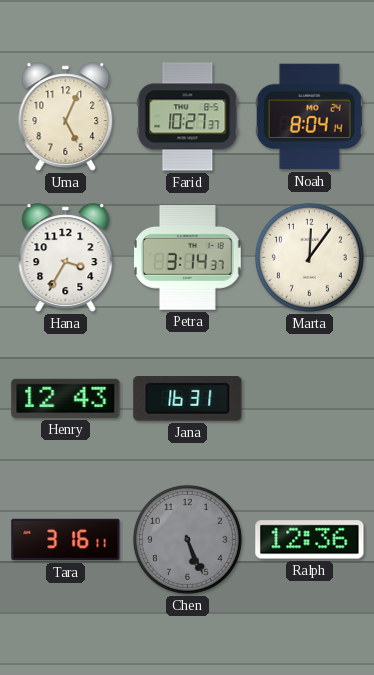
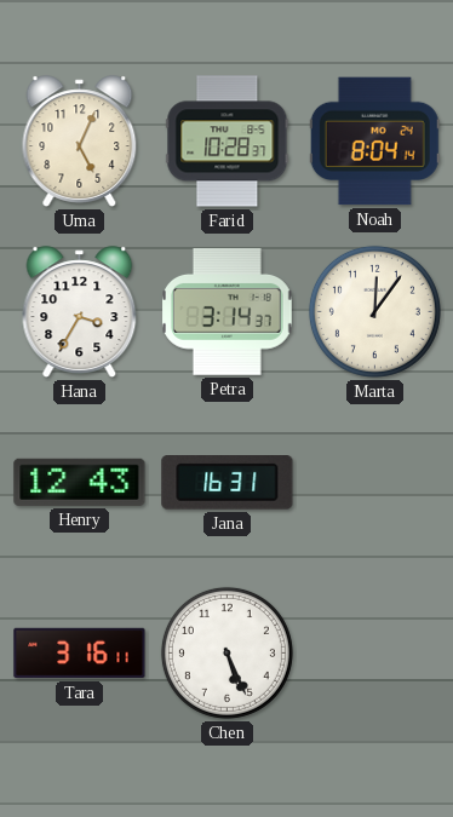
Farid: 10:27 -> 10:28 (228, 142)
Chen dial: grey -> white (226, 652)
Ralph: 12:36 -> none (310, 540)
